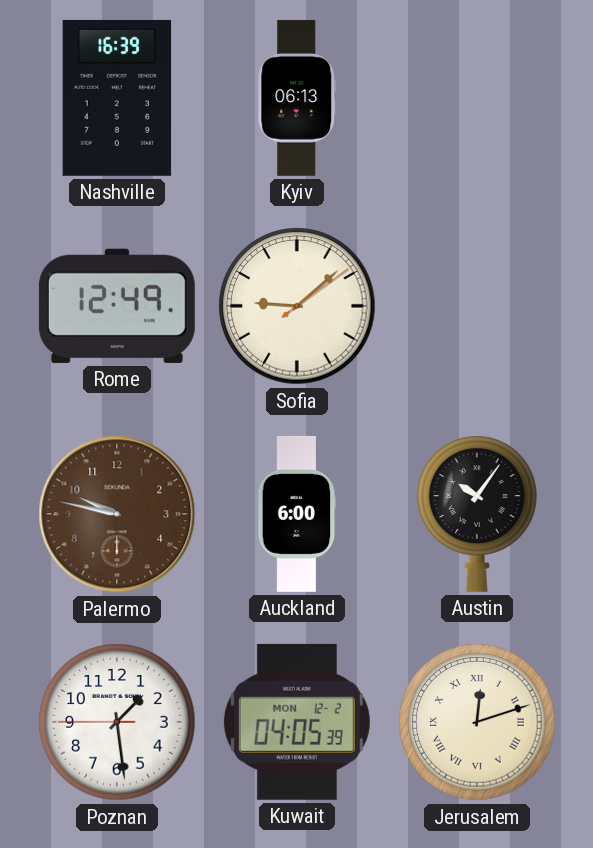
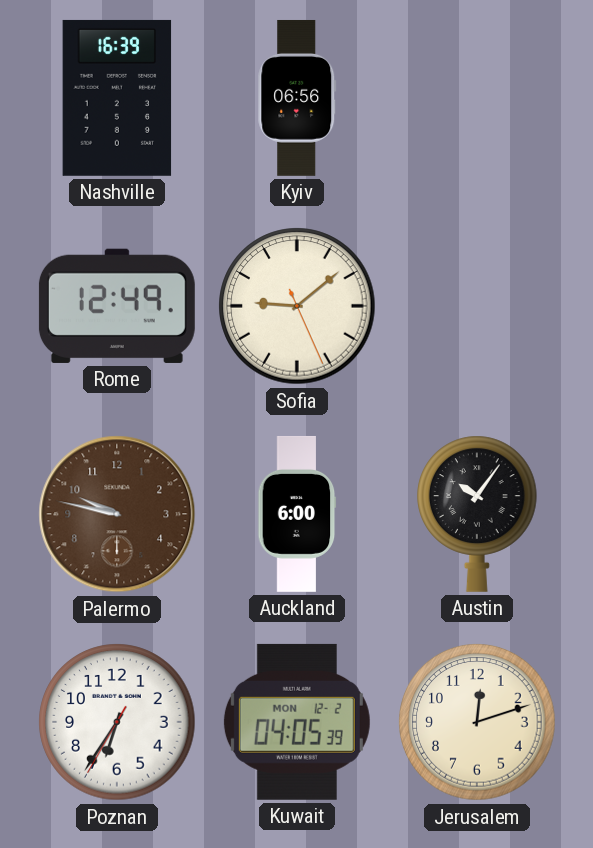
Kyiv: 06:13 -> 06:56 (297, 98)
Sofia: 9:08:09 -> 9:08:26 (297, 306)
Poznan: 1:28 -> 6:35 (117, 722)
Jerusalem numerals: Roman -> Arabic (477, 722)
